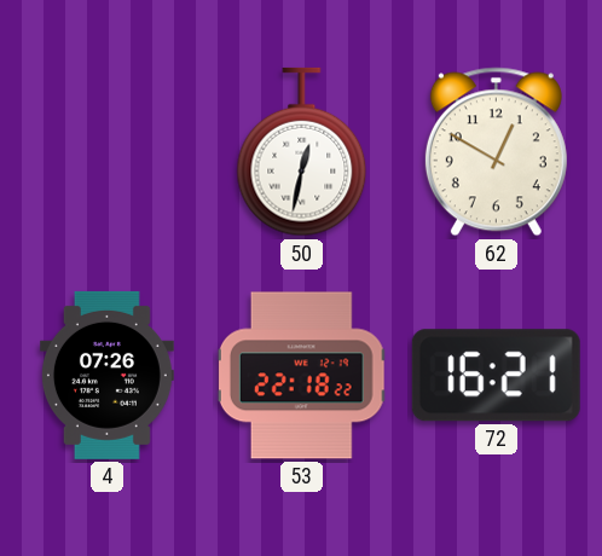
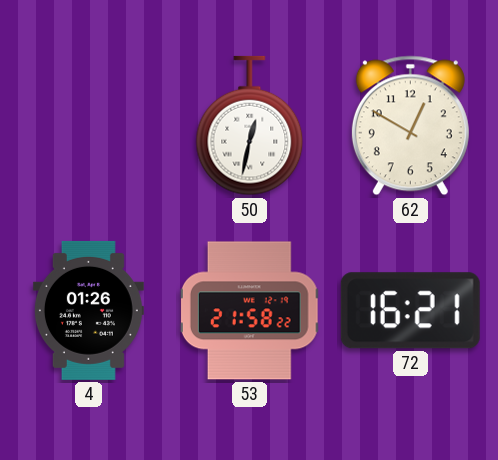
4: 07:26 -> 01:26 (88, 310)
53: 22:18 -> 21:58 (250, 311)
